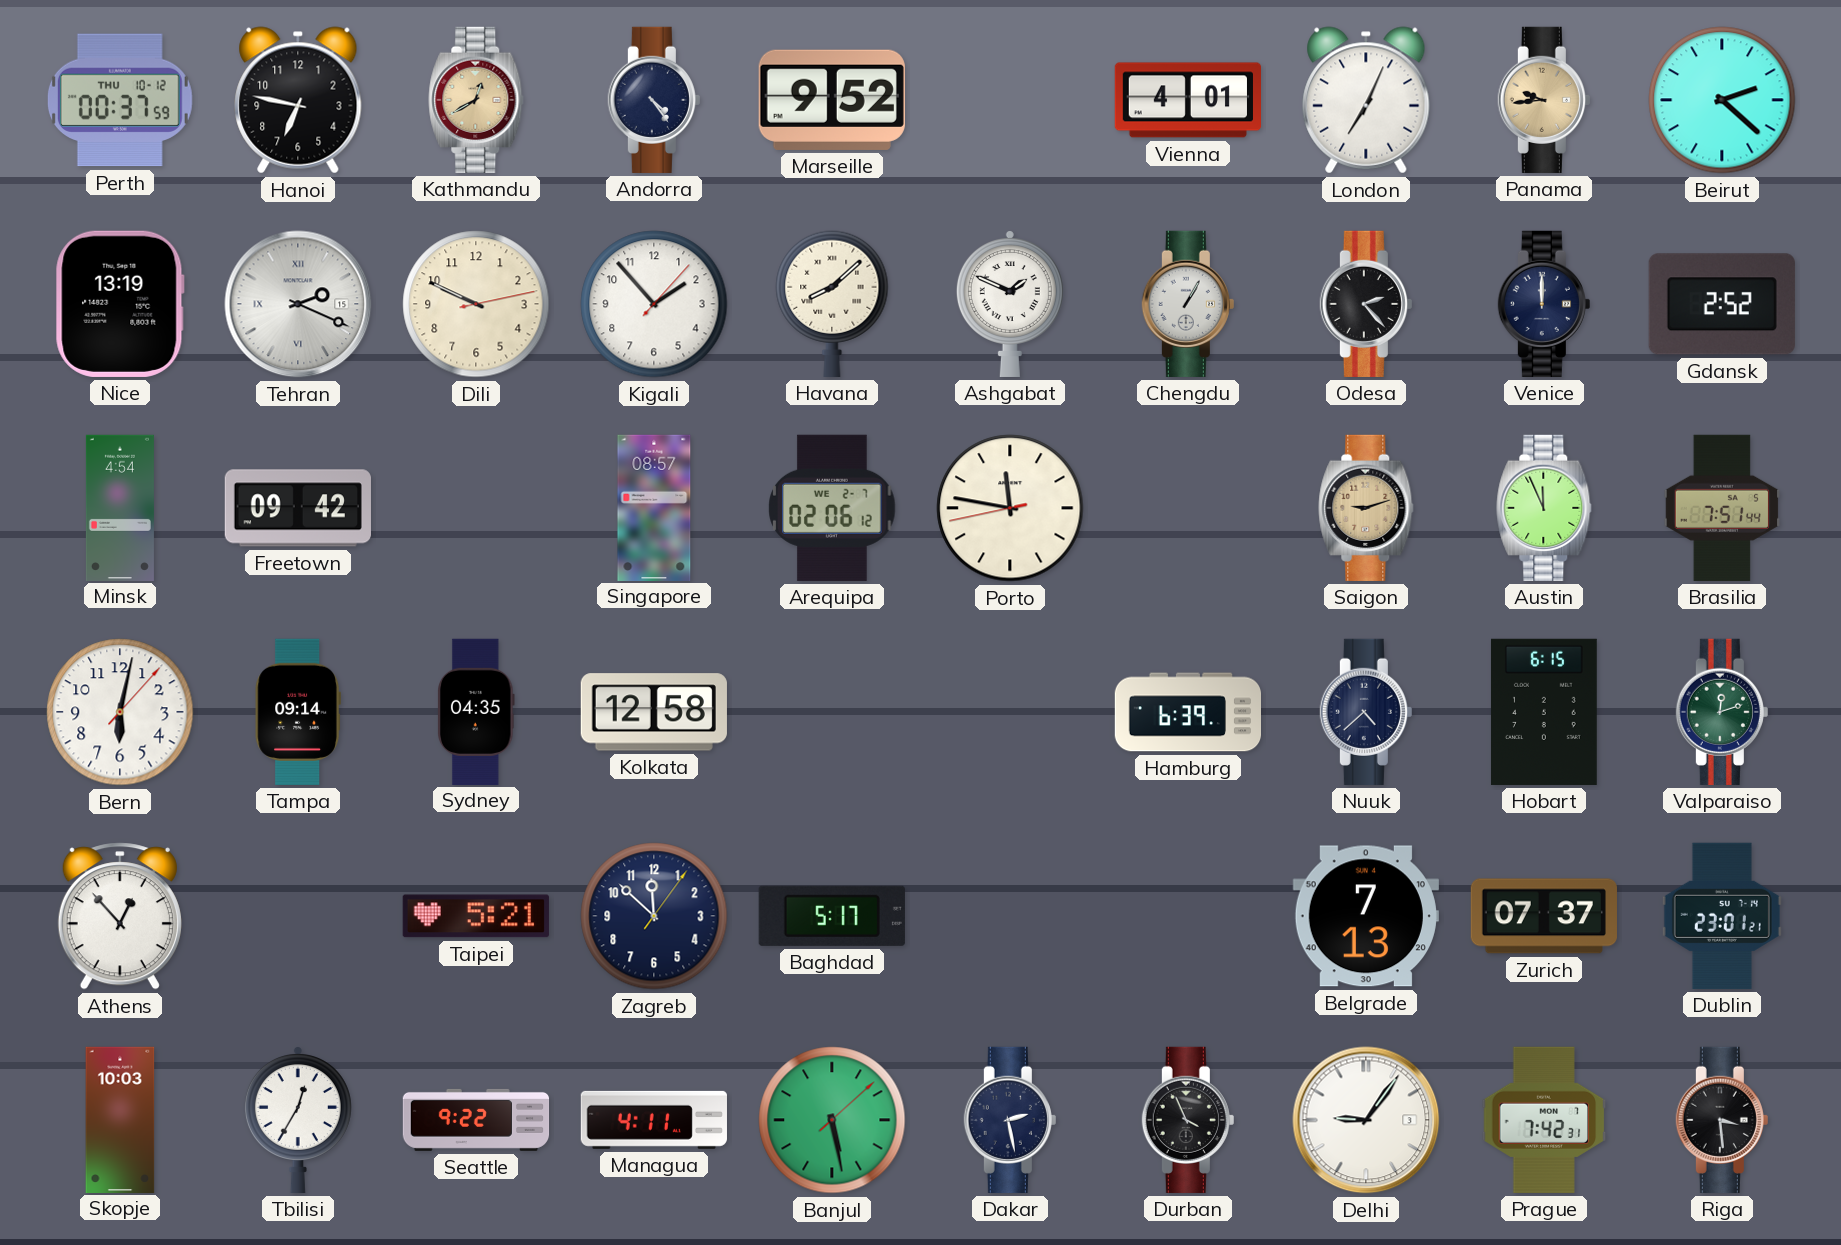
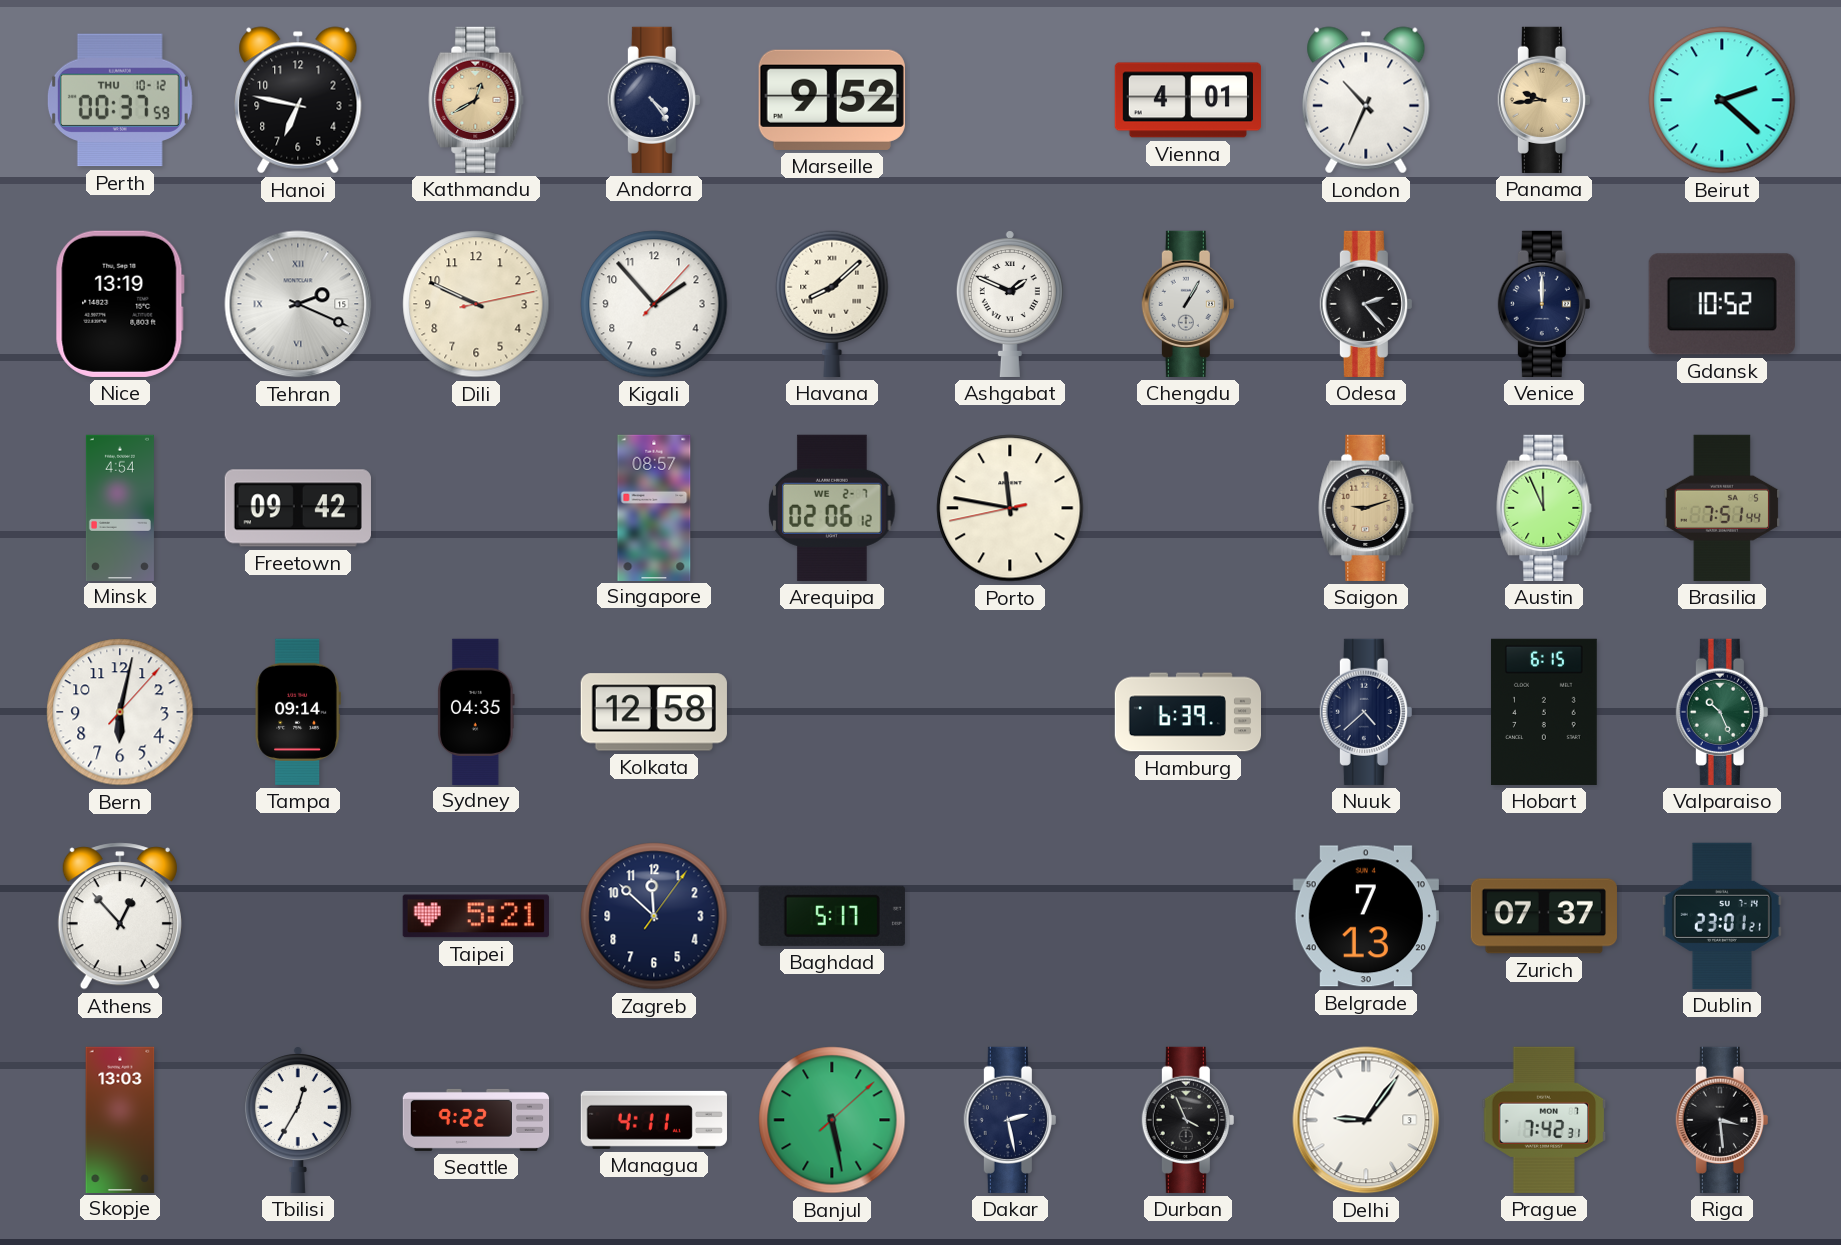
London: 7:04 -> 10:34 (1366, 100)
Gdansk: 2:52 -> 10:52 (1722, 304)
Valparaiso: 12:12 -> 10:26 (1722, 712)
Skopje: 10:03 -> 13:03 (120, 1119)
